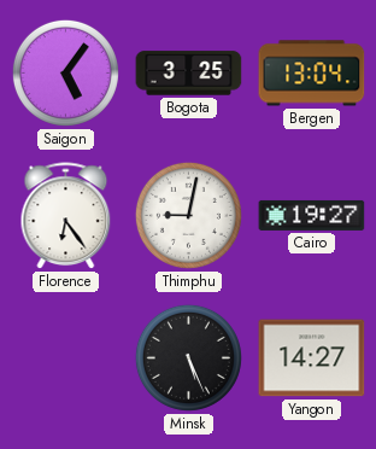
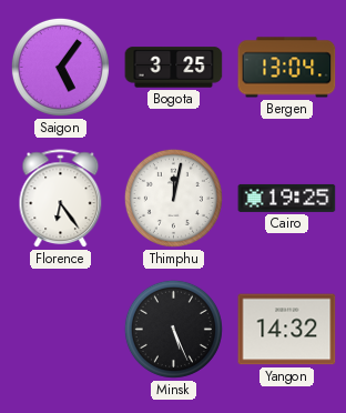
Thimphu: 9:02 -> 12:02 (173, 198)
Cairo: 19:27 -> 19:25 (287, 198)
Yangon: 14:27 -> 14:32 (287, 330)
